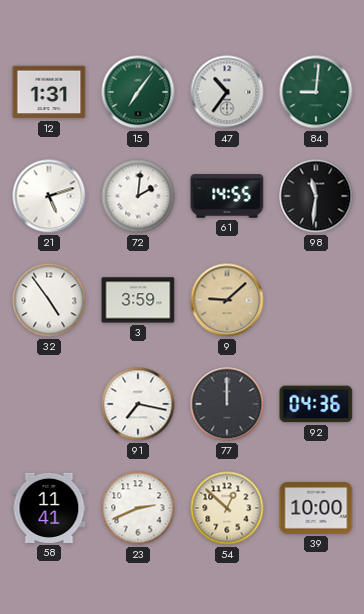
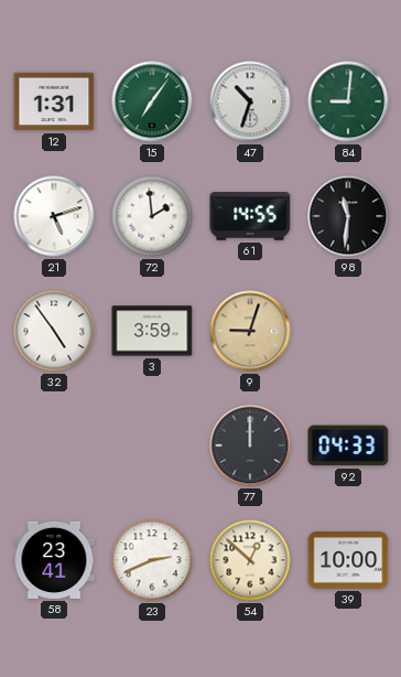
47: 10:36 -> 10:33 (250, 101)
72: 2:01 -> 1:59 (152, 216)
9: 9:08 -> 9:03 (250, 331)
91: 7:17 -> none (138, 404)
92: 04:36 -> 04:33 (348, 445)
58: 11:41 -> 23:41 (54, 560)
